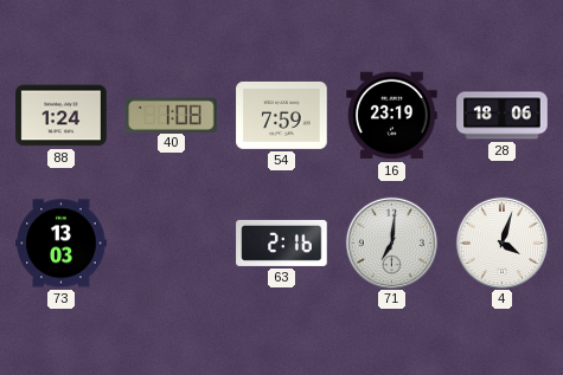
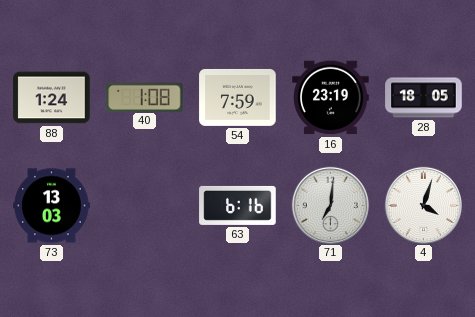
28: 18:06 -> 18:05 (424, 98)
63: 2:16 -> 6:16 (238, 205)
